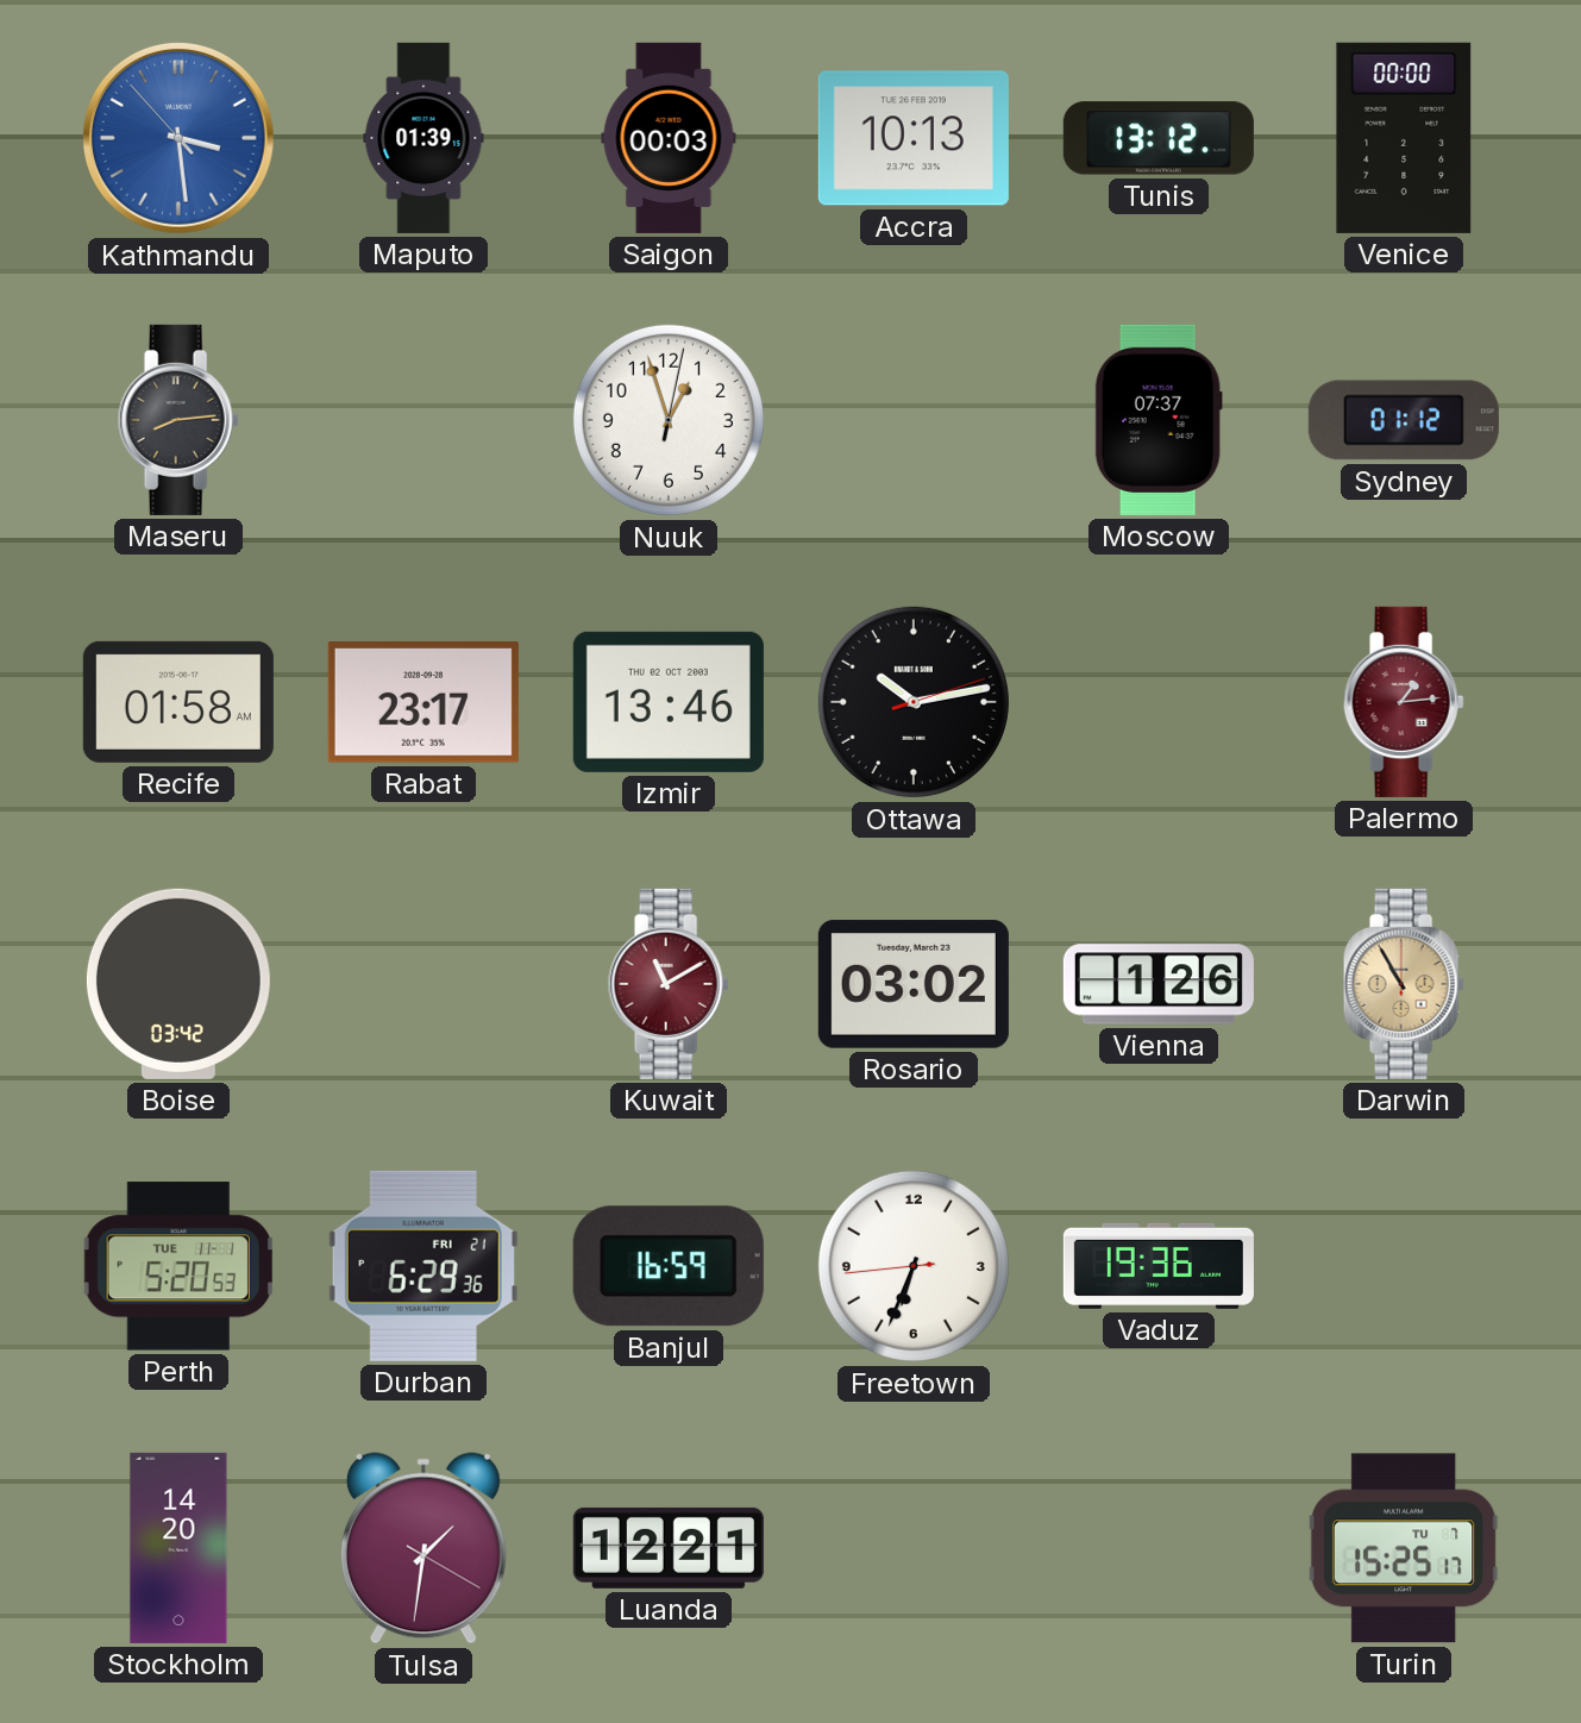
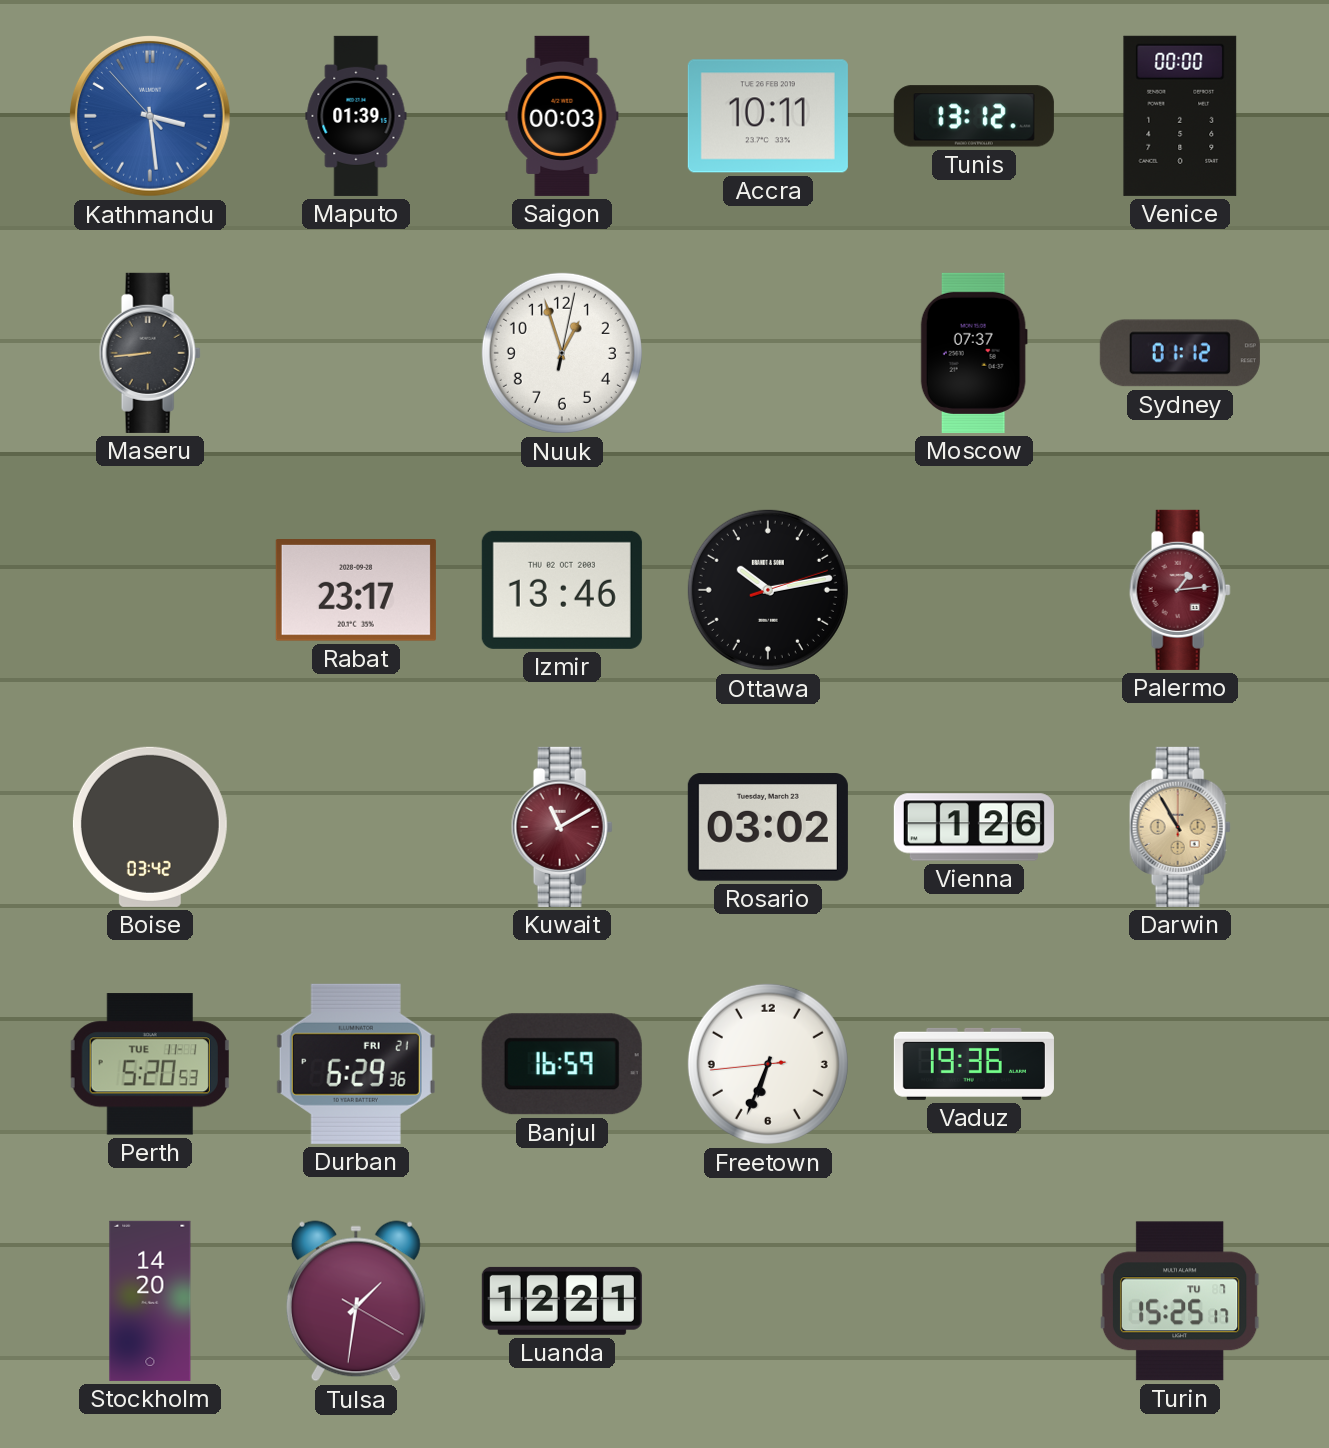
Accra: 10:13 -> 10:11 (768, 116)
Maseru: 8:14 -> 8:44 (150, 353)
Recife: 01:58 -> none (178, 702)
